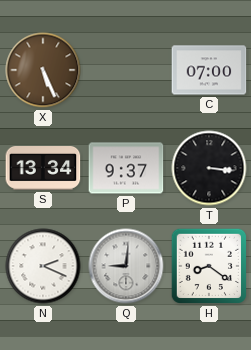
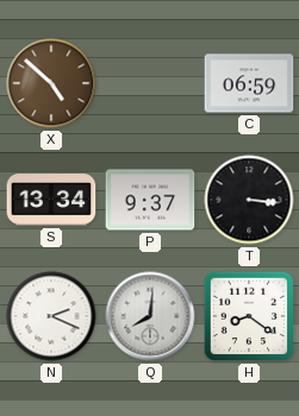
X: 5:26 -> 4:52 (51, 83)
C: 07:00 -> 06:59 (249, 83)
Q: 9:01 -> 8:01 (150, 316)
